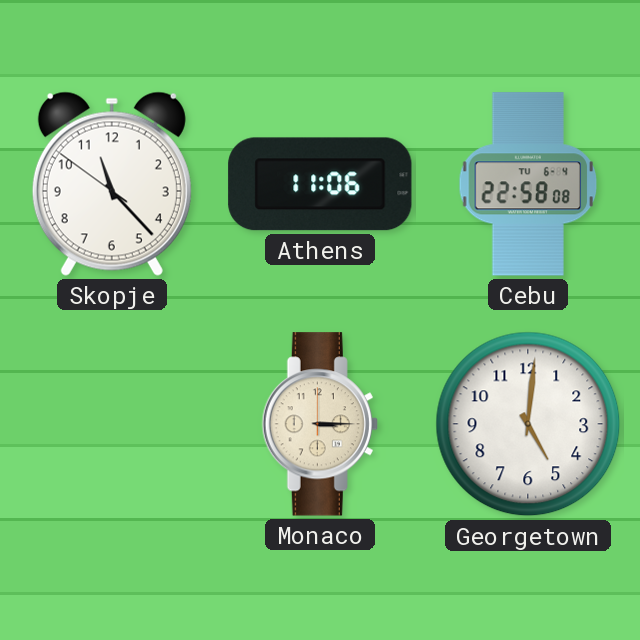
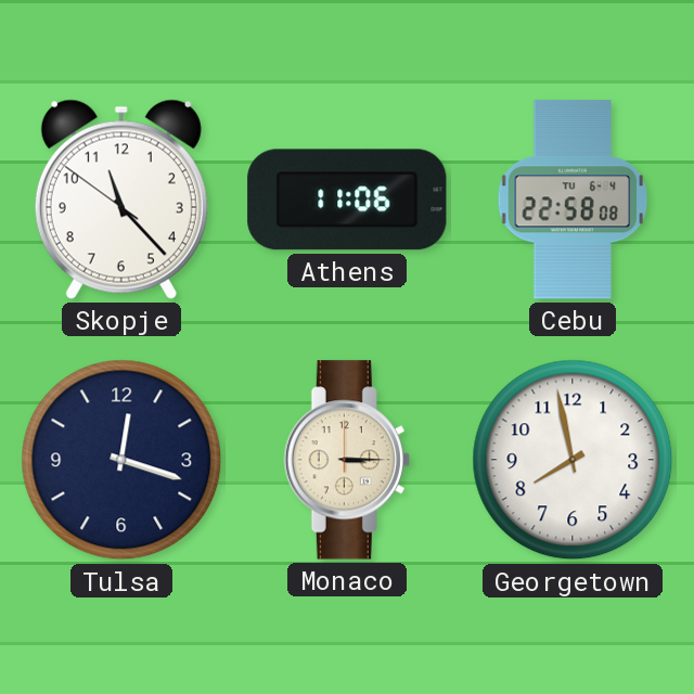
Tulsa: none -> 12:18 (121, 460)
Georgetown: 5:01 -> 7:58 (573, 460)
